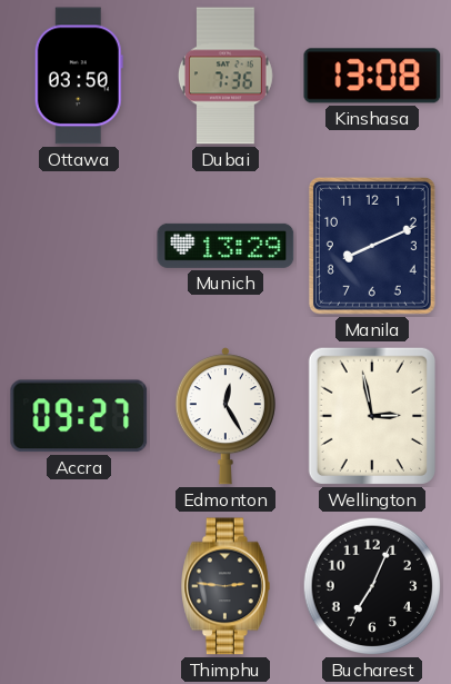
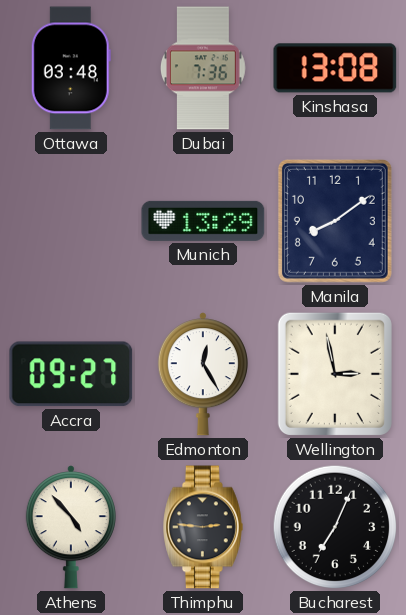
Ottawa: 03:50 -> 03:48 (71, 68)
Manila: 8:11 -> 8:09 (335, 221)
Athens: none -> 4:53 (71, 527)
